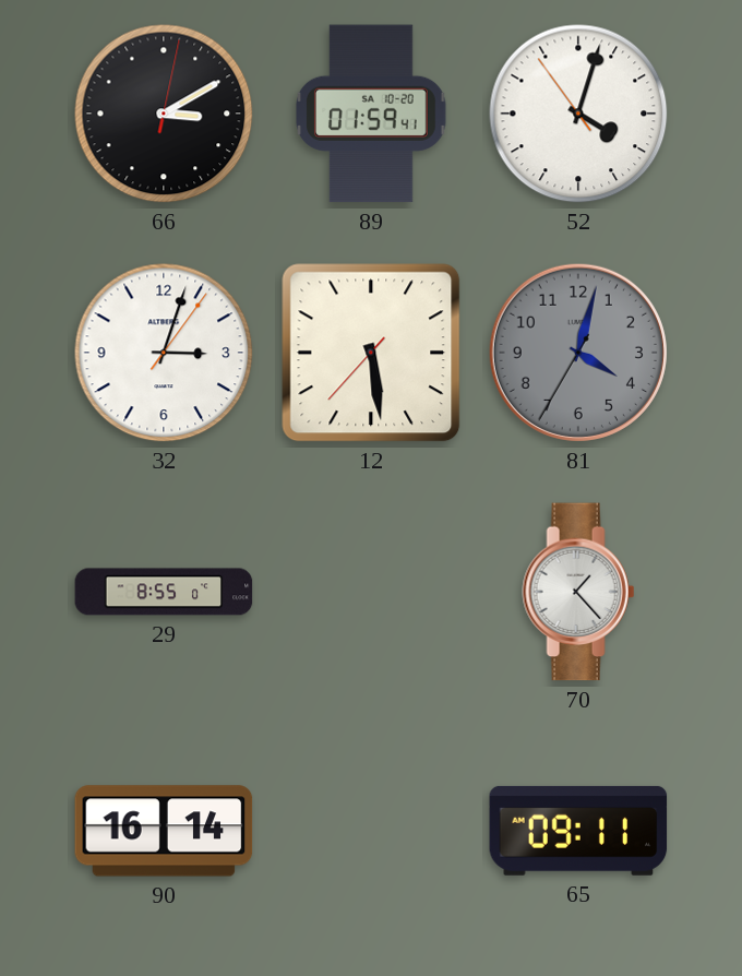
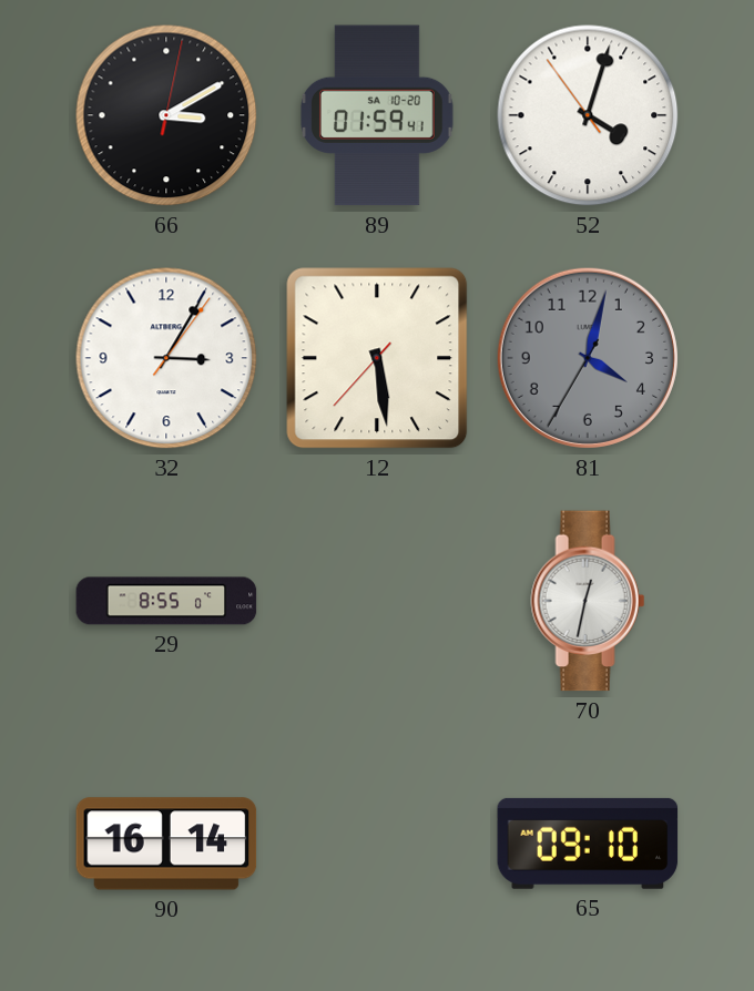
32: 3:03 -> 3:05 (166, 358)
70: 1:23 -> 12:32 (588, 601)
65: 09:11 -> 09:10 (588, 844)
